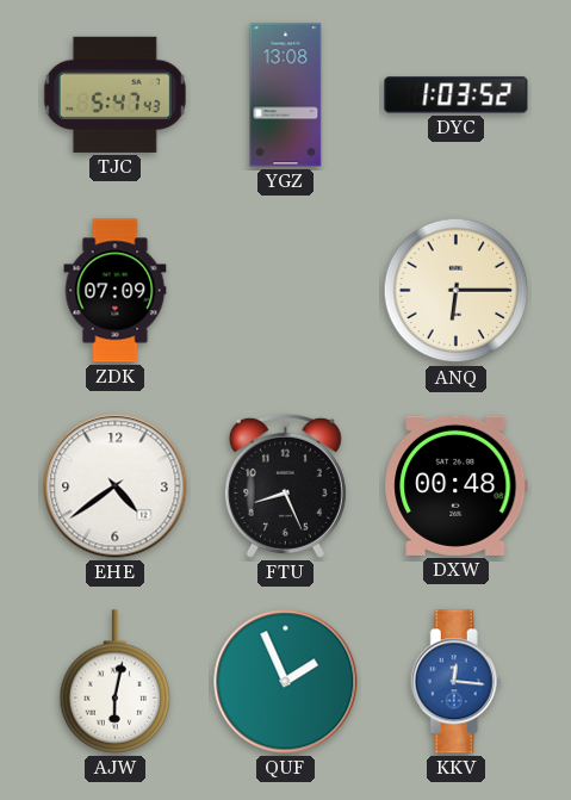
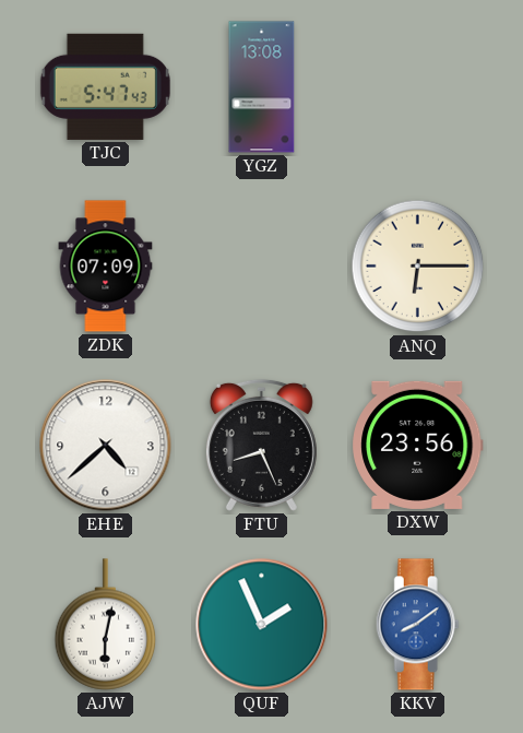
DYC: 1:03 -> none (457, 95)
EHE: 4:39 -> 4:38 (106, 446)
DXW: 00:48 -> 23:56 (418, 445)
KKV: 12:16 -> 8:09 (417, 625)
